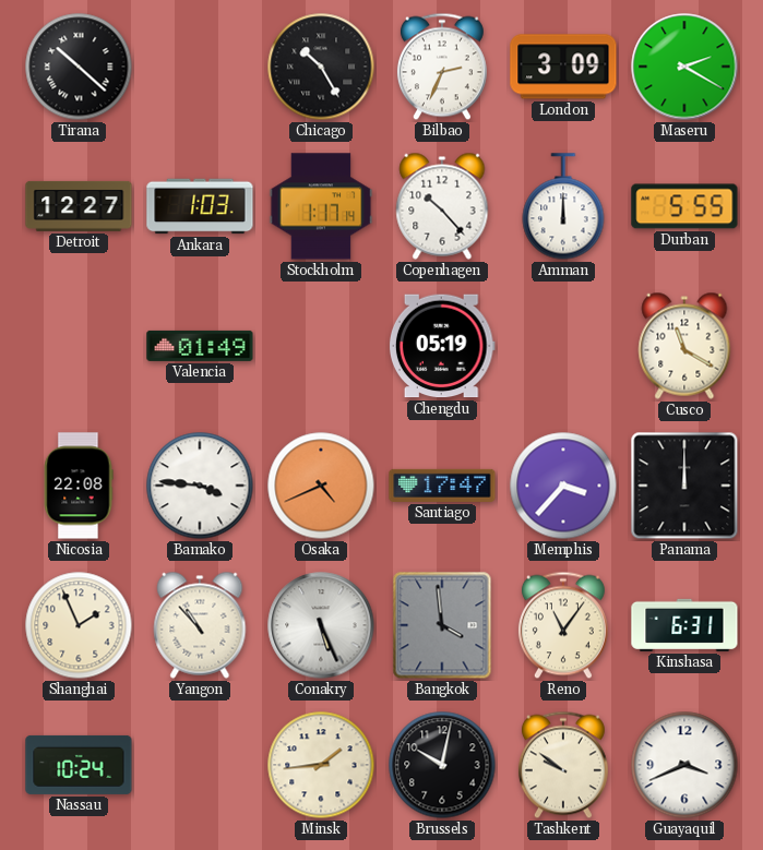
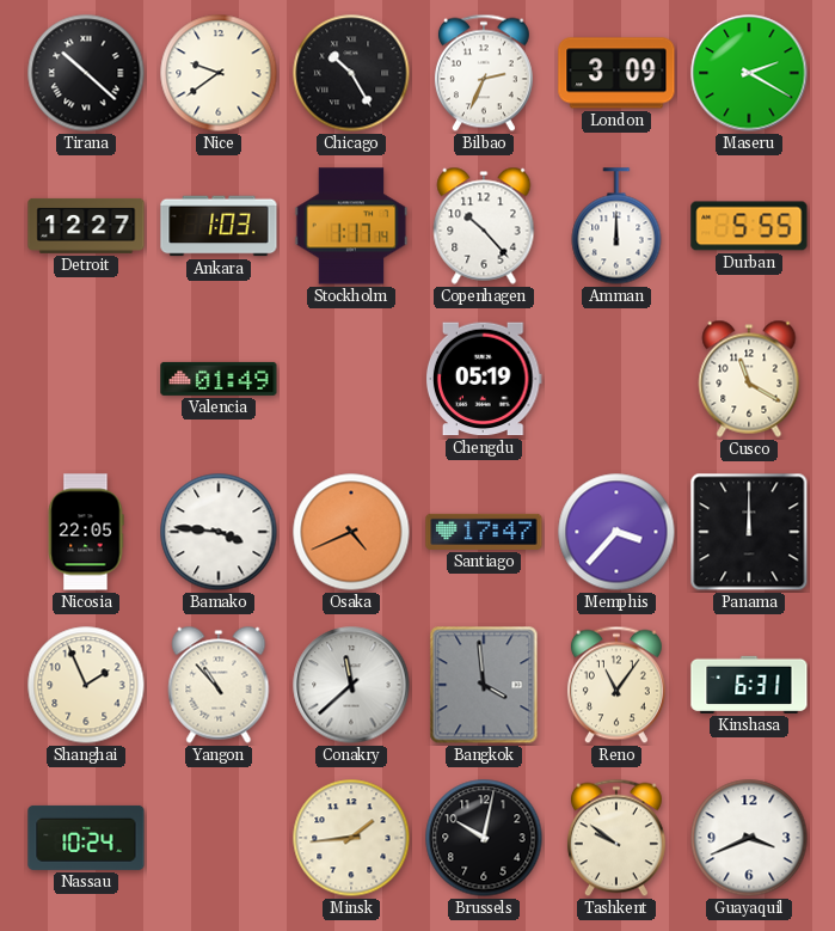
Nice: none -> 9:39 (219, 73)
Nicosia: 22:08 -> 22:05 (86, 532)
Conakry: 5:26 -> 11:38 (351, 685)
